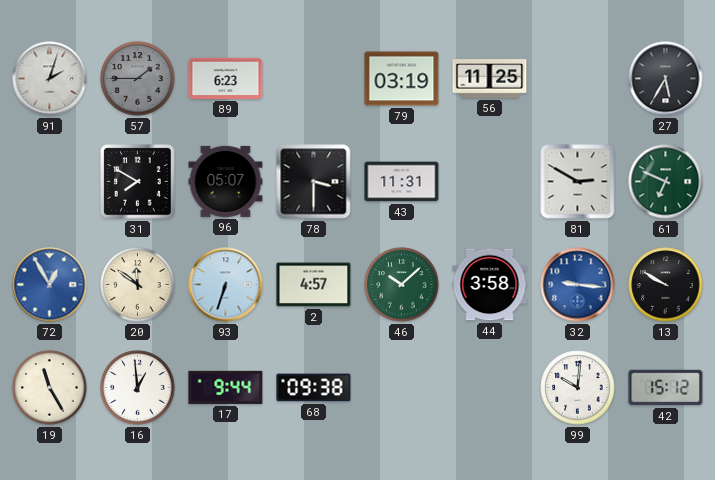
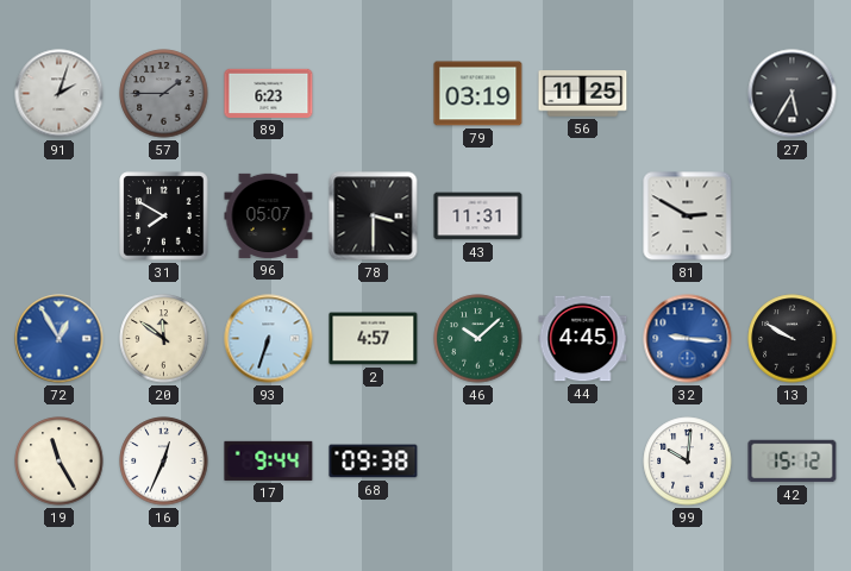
61: 6:49 -> none (666, 182)
44: 3:58 -> 4:45 (583, 339)
16: 12:59 -> 12:34 (164, 462)
